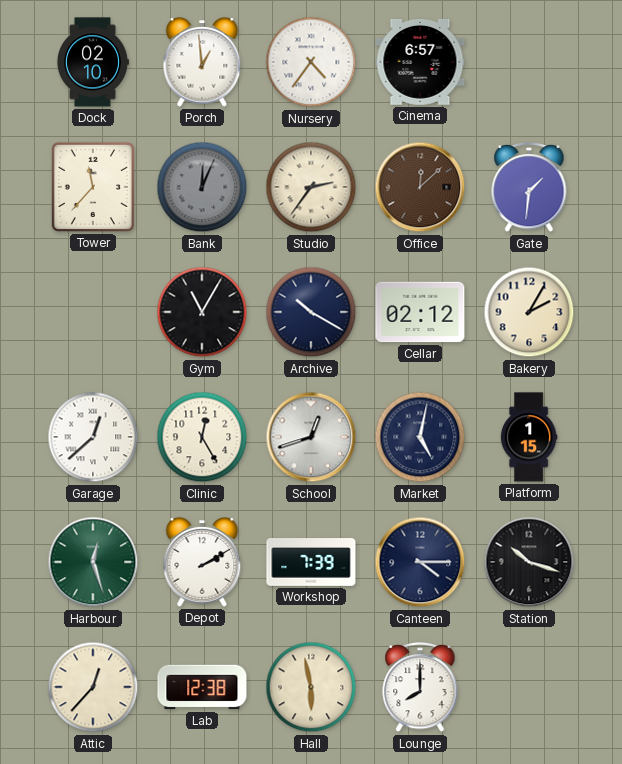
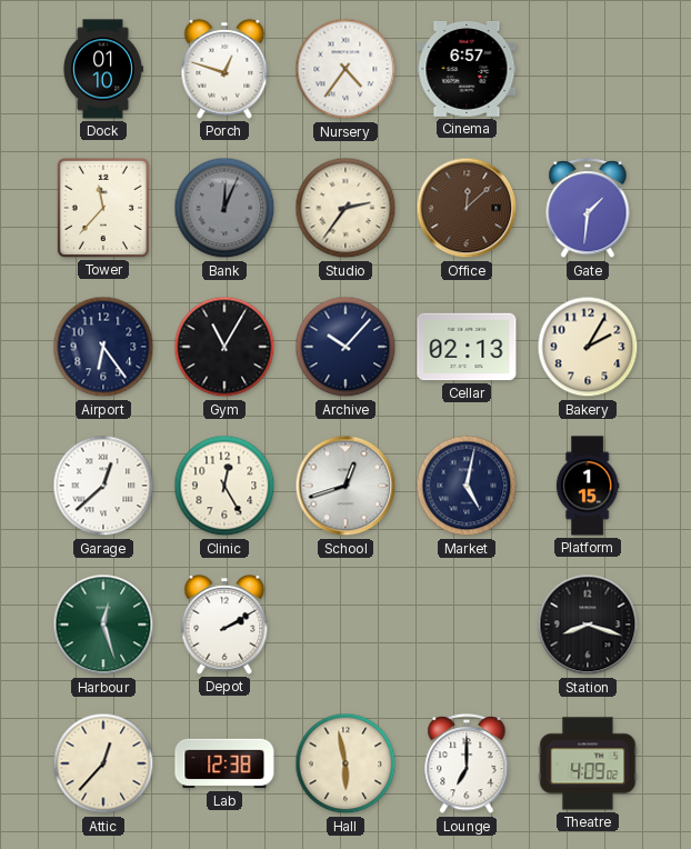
Dock: 02:10 -> 01:10 (103, 69)
Porch: 12:59 -> 12:48 (224, 69)
Airport: none -> 6:24 (103, 347)
Archive: 10:20 -> 10:07 (345, 347)
Cellar: 02:12 -> 02:13 (467, 347)
Workshop: 7:39 -> none (311, 562)
Canteen: 4:15 -> none (420, 562)
Station: 10:18 -> 8:18 (588, 625)
Lounge: 8:00 -> 7:00 (467, 765)
Theatre: none -> 4:09 (588, 763)
